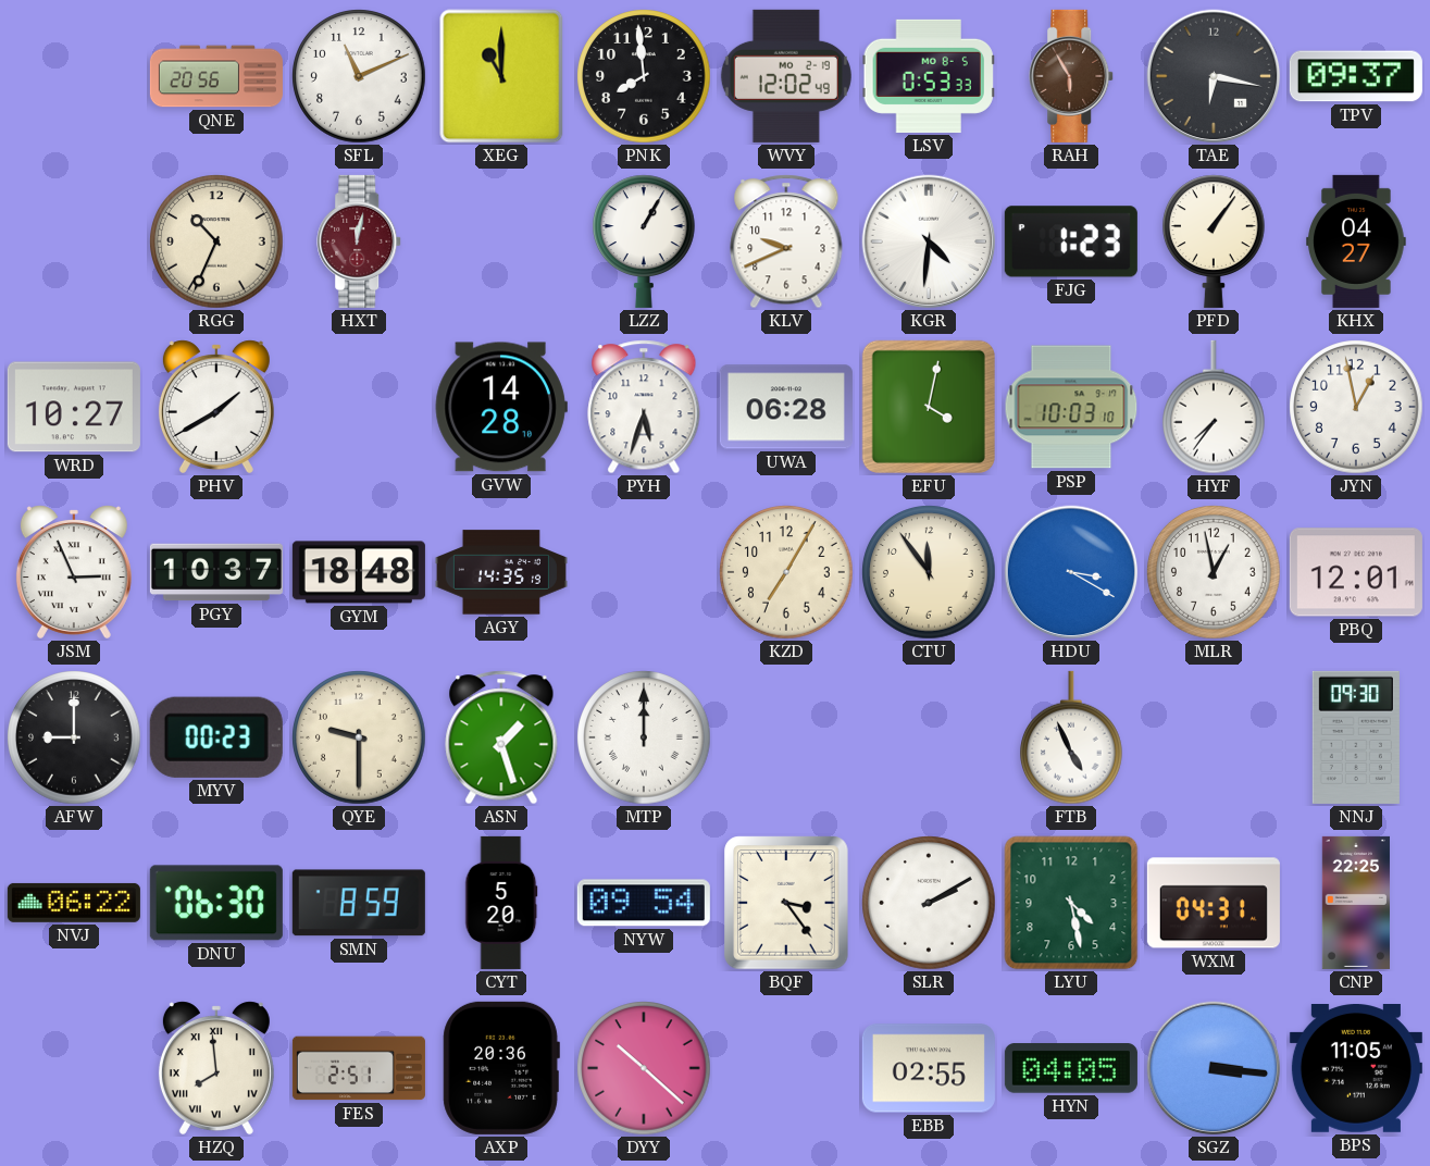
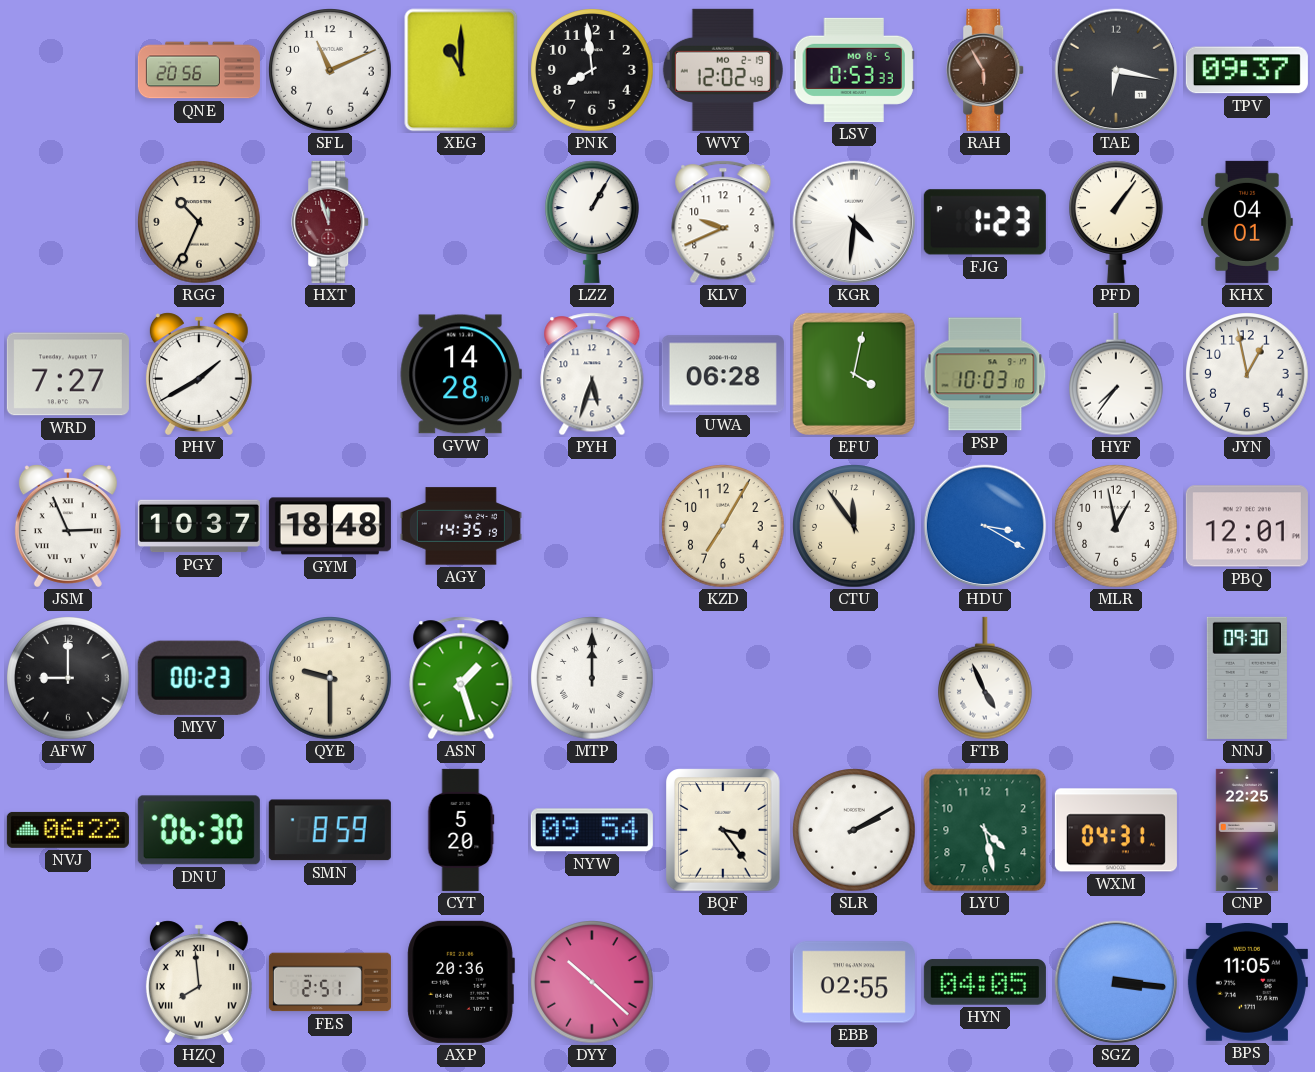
HXT: 12:02 -> 11:57 (331, 222)
KHX: 04:27 -> 04:01 (1247, 222)
WRD: 10:27 -> 7:27 (68, 374)
